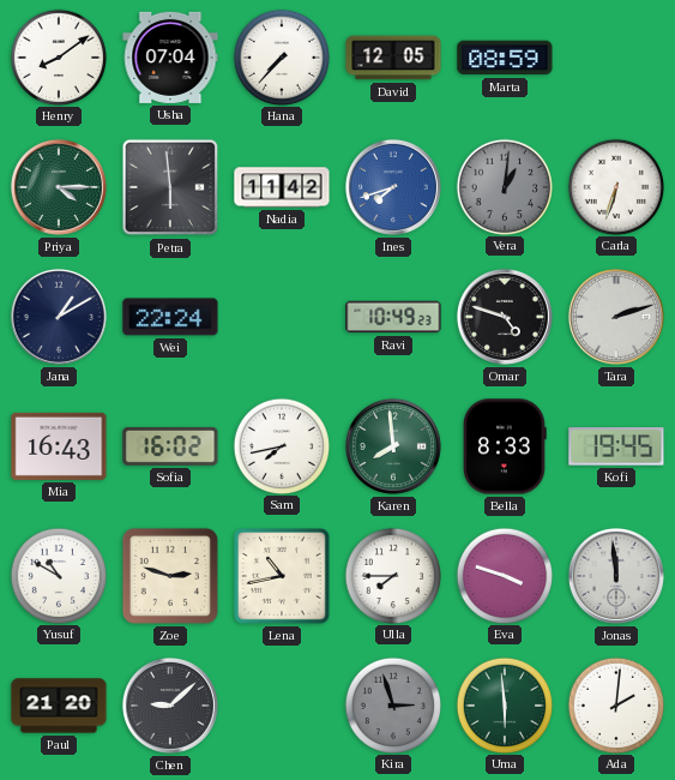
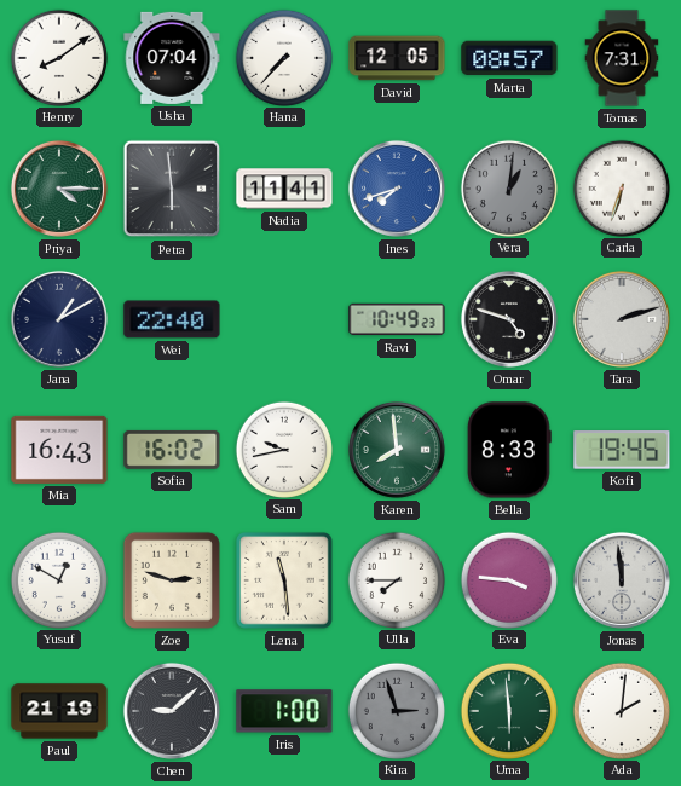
Marta: 08:59 -> 08:57 (509, 58)
Tomas: none -> 7:31 (622, 58)
Nadia: 11:42 -> 11:41 (284, 189)
Wei: 22:24 -> 22:40 (172, 319)
Sam: 7:43 -> 9:43 (283, 449)
Yusuf: 10:50 -> 12:50 (58, 579)
Lena: 10:43 -> 11:29 (284, 580)
Eva: 3:48 -> 3:46 (508, 579)
Paul: 21:20 -> 21:19 (59, 711)
Iris: none -> 1:00 (284, 711)
